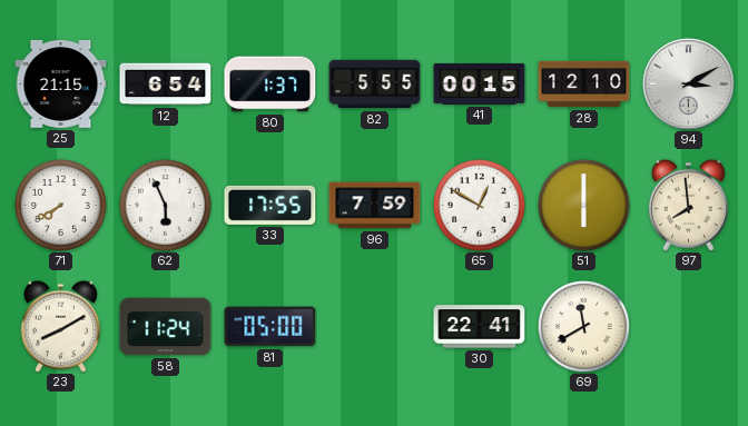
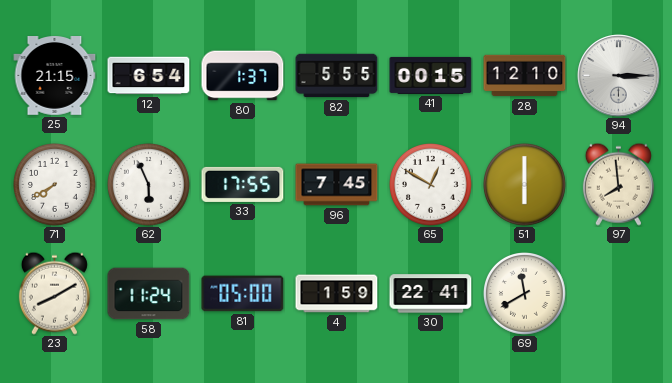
94: 3:10 -> 3:15 (619, 76)
96: 7:59 -> 7:45 (337, 185)
4: none -> 1:59 (337, 294)
